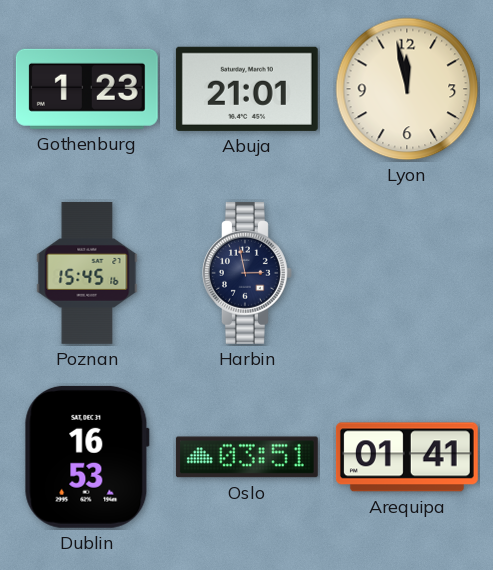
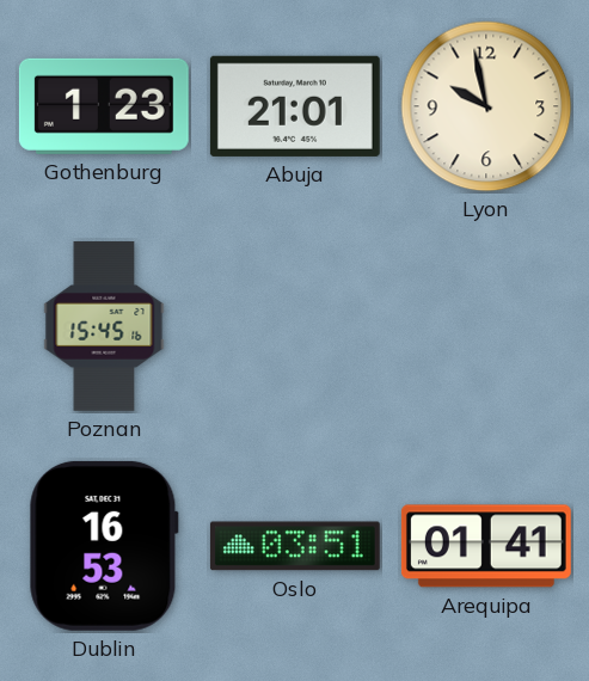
Lyon: 11:58 -> 9:58 (486, 106)
Harbin: 2:58 -> none (247, 273)
